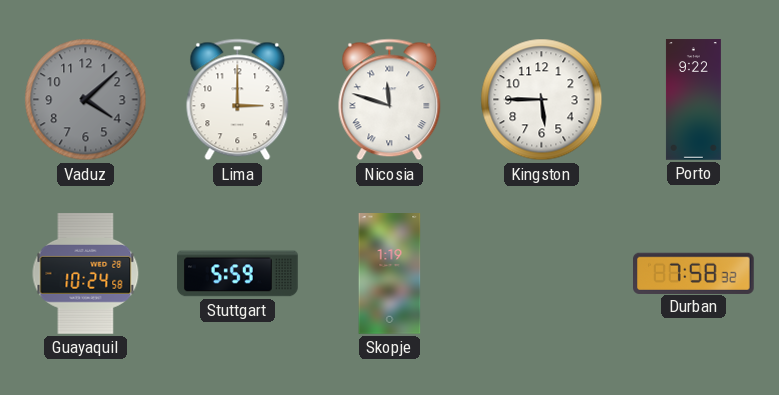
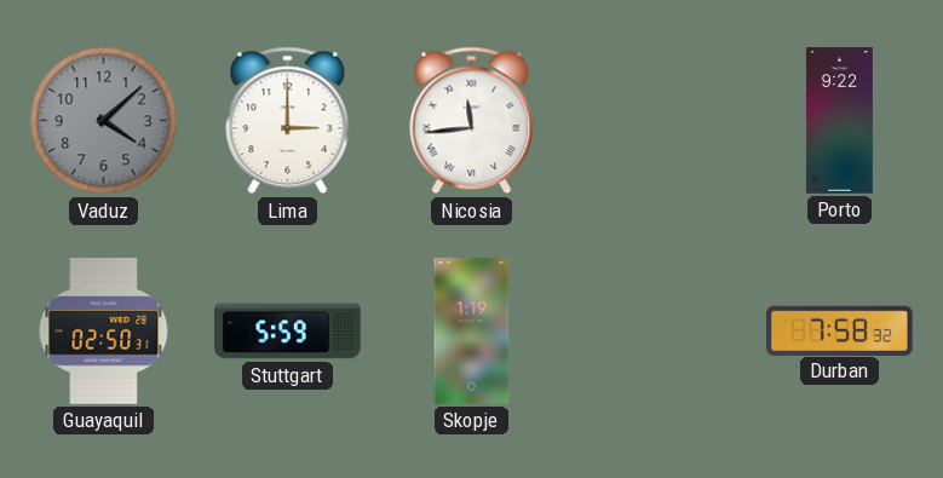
Nicosia: 11:48 -> 11:44 (472, 121)
Kingston: 5:45 -> none (542, 100)
Guayaquil: 10:24 -> 02:50 (104, 332)
